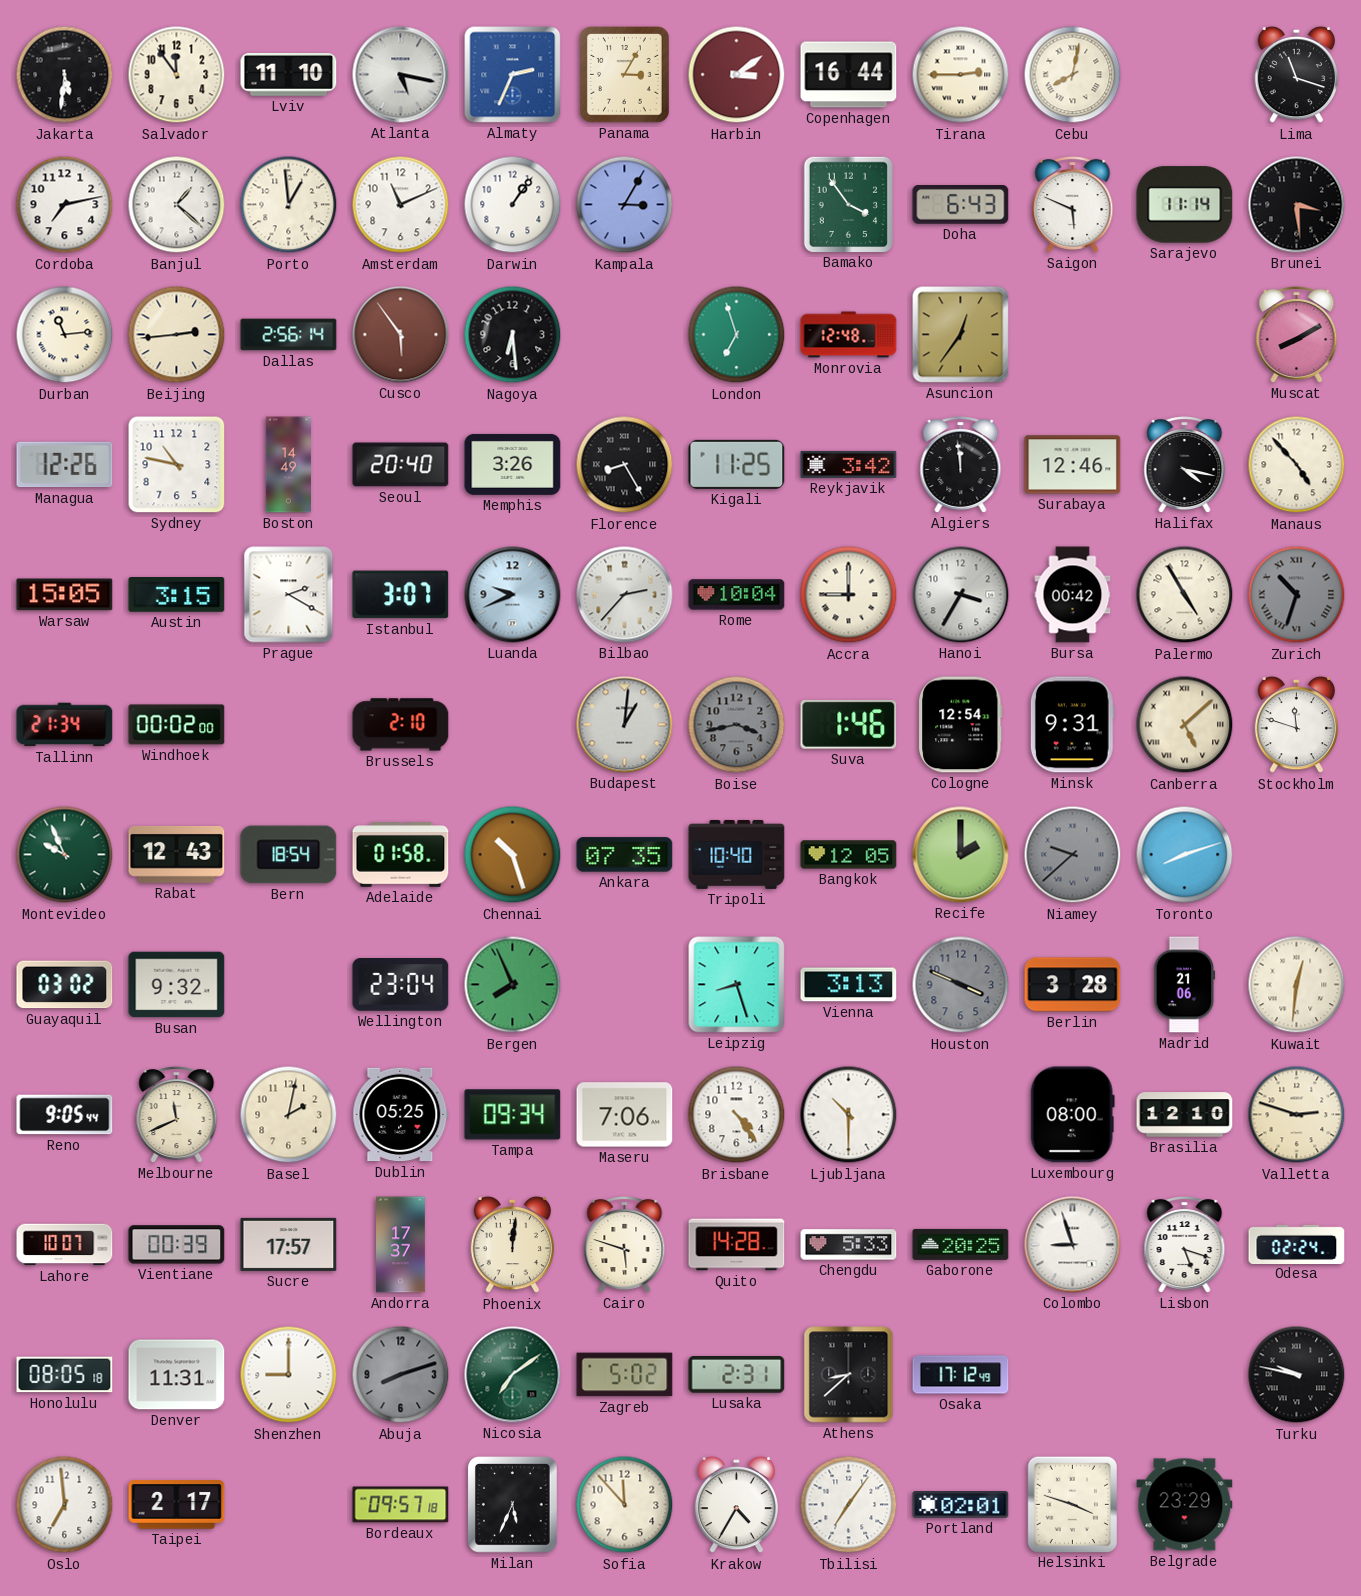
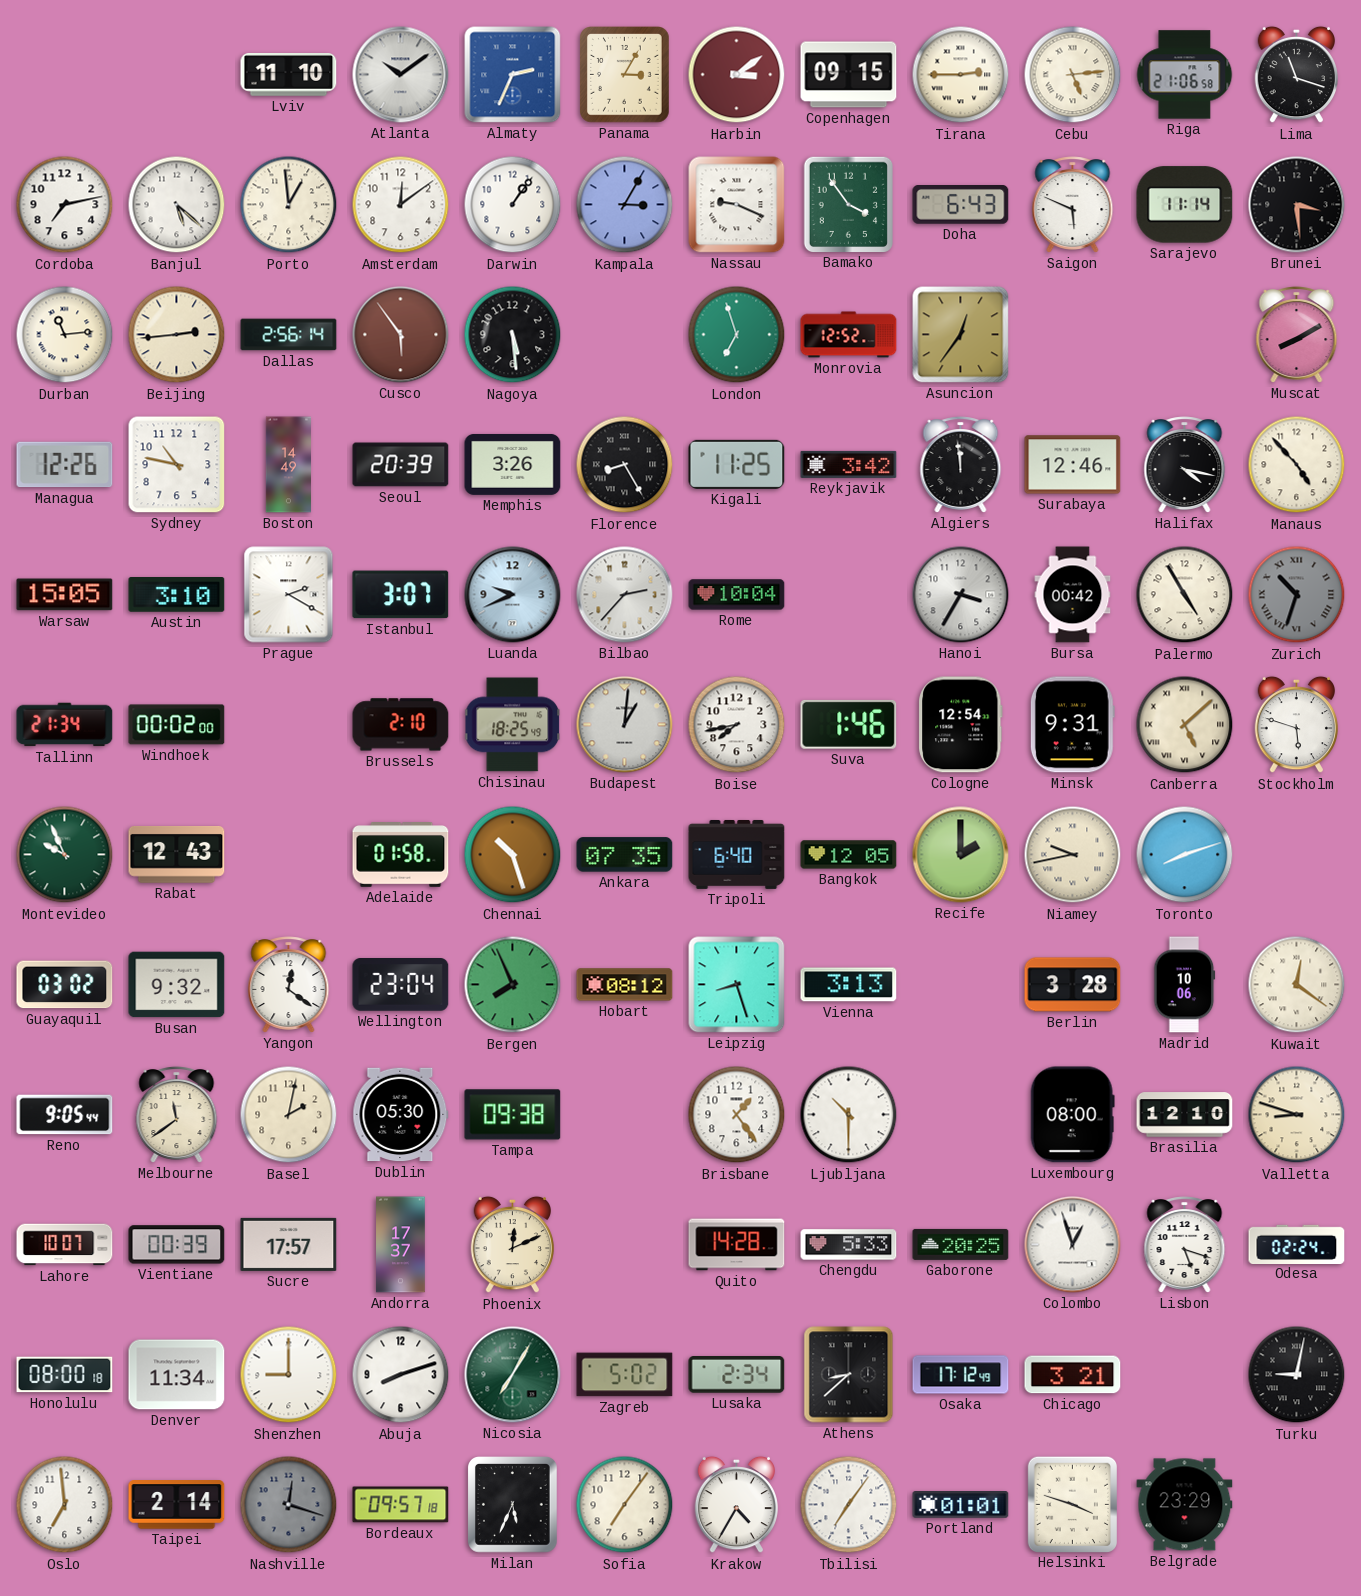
Jakarta: 5:31 -> none (65, 75)
Salvador: 11:54 -> none (177, 75)
Atlanta: 5:17 -> 10:09 (401, 75)
Copenhagen: 16:44 -> 09:15 (849, 75)
Cebu: 8:02 -> 5:14 (1073, 75)
Riga: none -> 21:06 (1185, 75)
Banjul: 1:22 -> 5:22 (177, 205)
Amsterdam: 11:11 -> 12:09 (401, 205)
Nassau: none -> 9:19 (737, 205)
Nagoya: 6:29 -> 5:29 (513, 335)
Monrovia: 12:48 -> 12:52 (849, 335)
Seoul: 20:40 -> 20:39 (401, 465)
Austin: 3:15 -> 3:10 (177, 595)
Accra: 9:00 -> none (849, 595)
Chisinau: none -> 18:25 (513, 725)
Boise: 3:43 -> 7:43 (737, 725)
Boise dial: grey -> white (737, 725)
Stockholm: 11:48 -> 5:48 (1296, 725)
Bern: 18:54 -> none (289, 855)
Tripoli: 10:40 -> 6:40 (737, 854)
Niamey: 9:38 -> 9:43 (1073, 855)
Niamey dial: grey -> cream (1073, 855)
Yangon: none -> 12:21 (289, 985)
Hobart: none -> 08:12 (625, 985)
Houston: 3:49 -> none (961, 985)
Madrid: 21:06 -> 10:06 (1185, 985)
Kuwait: 12:31 -> 12:21 (1297, 985)
Melbourne: 11:41 -> 11:39 (177, 1115)
Dublin: 05:25 -> 05:30 (401, 1115)
Tampa: 09:34 -> 09:38 (513, 1115)
Maseru: 7:06 -> none (625, 1115)
Brisbane: 4:24 -> 1:24 (737, 1115)
Valletta: 2:48 -> 8:48 (1297, 1115)
Phoenix: 12:01 -> 12:11 (512, 1245)
Cairo: 5:48 -> none (625, 1245)
Colombo: 8:57 -> 12:57 (1073, 1245)
Honolulu: 08:05 -> 08:00 (65, 1375)
Denver: 11:31 -> 11:34 (177, 1375)
Abuja dial: grey -> white (401, 1375)
Nicosia: 7:09 -> 7:05 (513, 1375)
Lusaka: 2:31 -> 2:34 (737, 1375)
Chicago: none -> 3:21 (1073, 1375)
Turku: 9:47 -> 9:02 (1297, 1375)
Taipei: 2:17 -> 2:14 (177, 1505)
Nashville: none -> 12:18 (289, 1505)
Sofia: 11:53 -> 7:06 (625, 1505)
Portland: 02:01 -> 01:01 (961, 1505)
